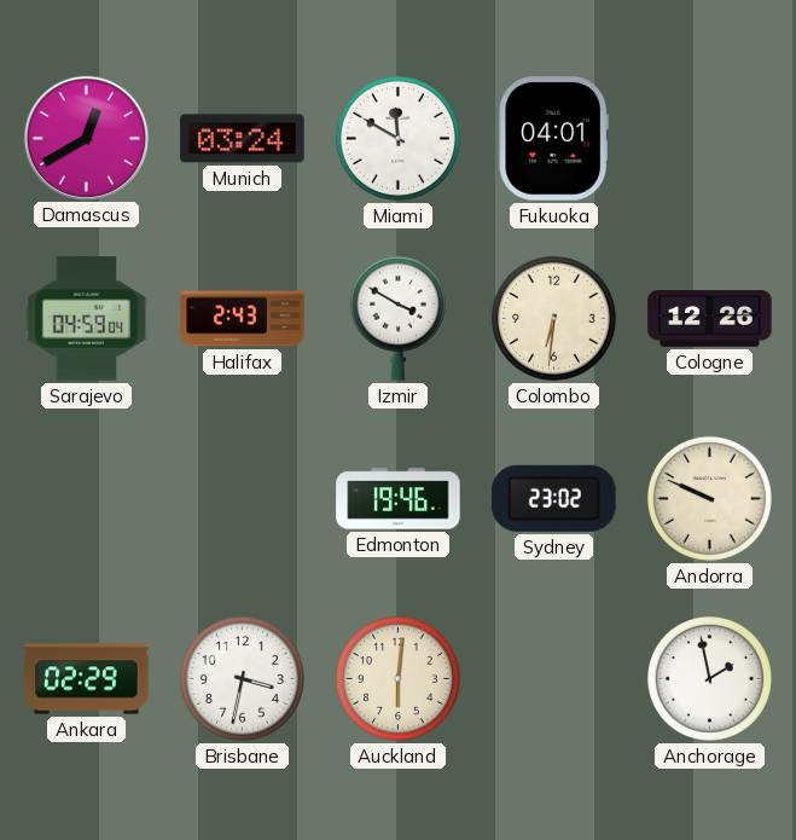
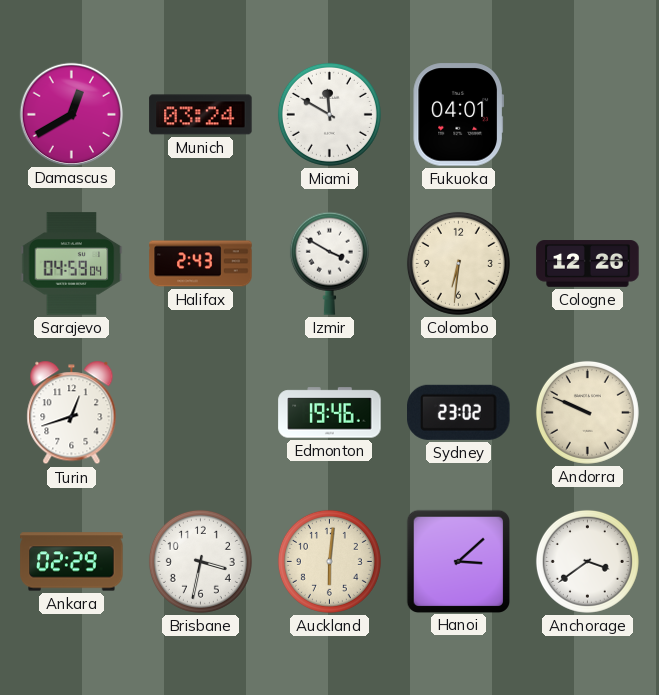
Turin: none -> 12:42 (72, 413)
Hanoi: none -> 3:08 (458, 561)
Anchorage: 1:58 -> 3:39 (587, 561)
